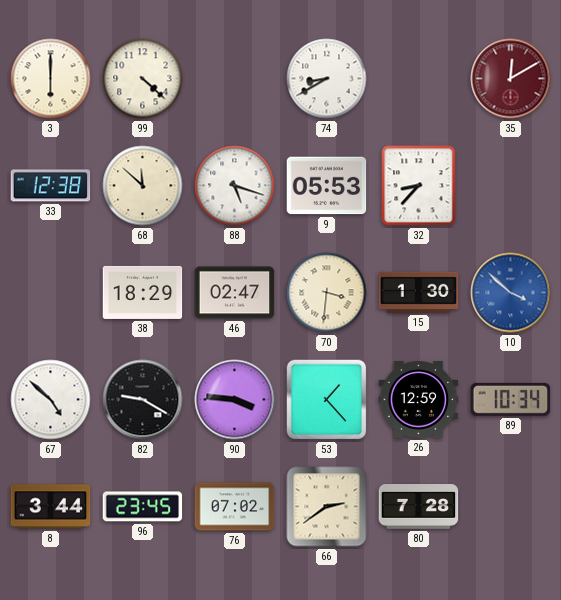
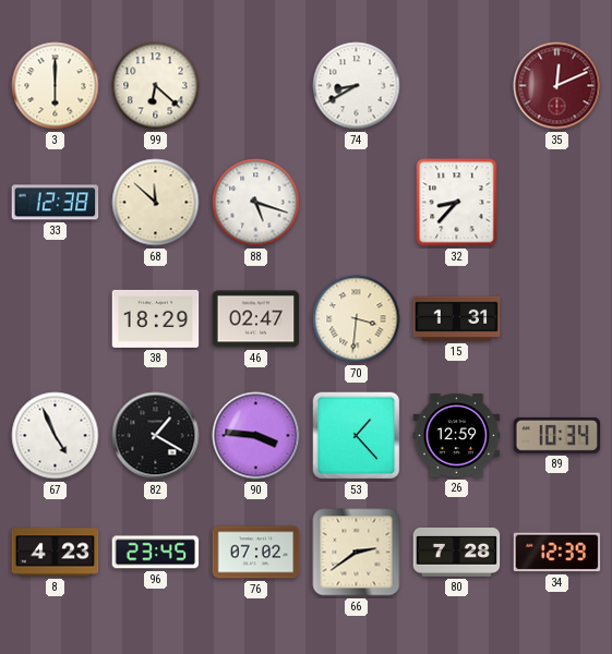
99: 4:22 -> 6:22 (156, 86)
35: 12:10 -> 12:11 (557, 86)
9: 05:53 -> none (327, 186)
15: 1:30 -> 1:31 (457, 318)
10: 3:52 -> none (511, 293)
67: 4:52 -> 4:56 (56, 436)
82: 9:20 -> 1:20 (156, 436)
8: 3:44 -> 4:23 (56, 553)
34: none -> 12:39 (557, 553)
